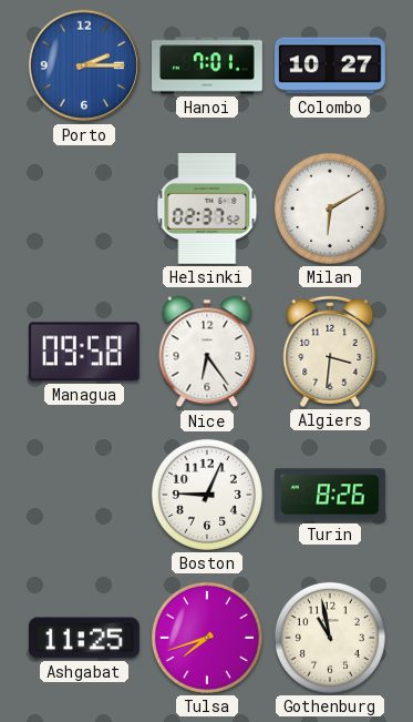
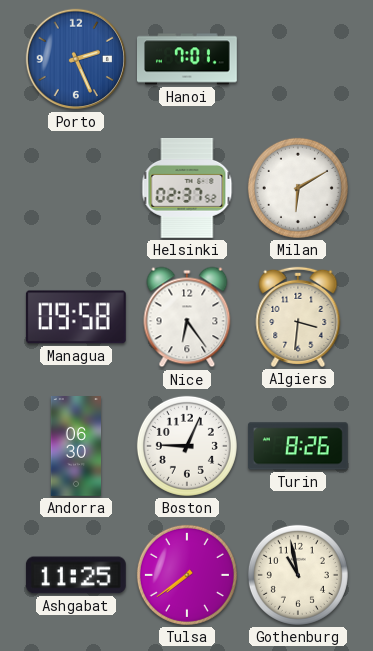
Porto: 2:15 -> 2:26 (76, 59)
Colombo: 10:27 -> none (331, 65)
Andorra: none -> 06:30 (75, 447)
Tulsa: 7:42 -> 7:39 (187, 575)
